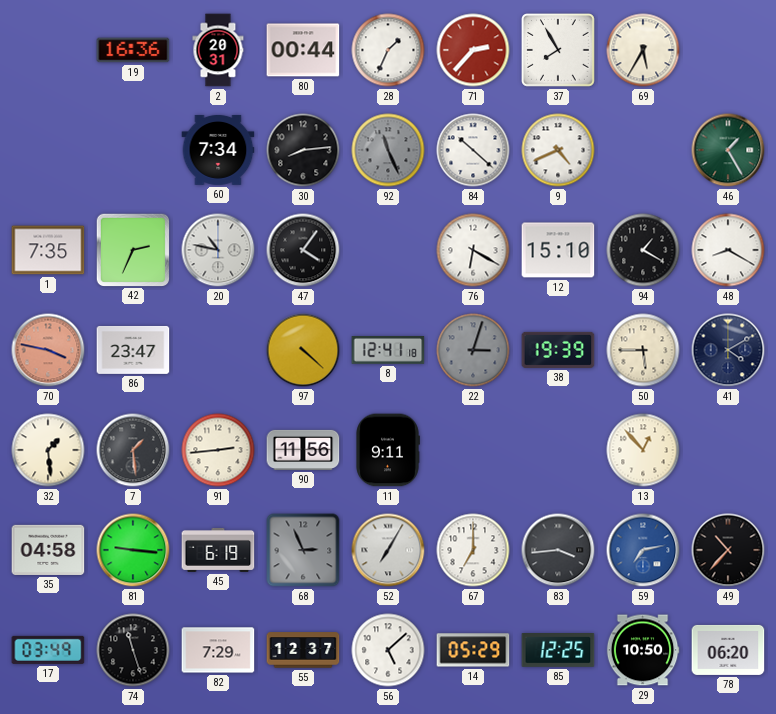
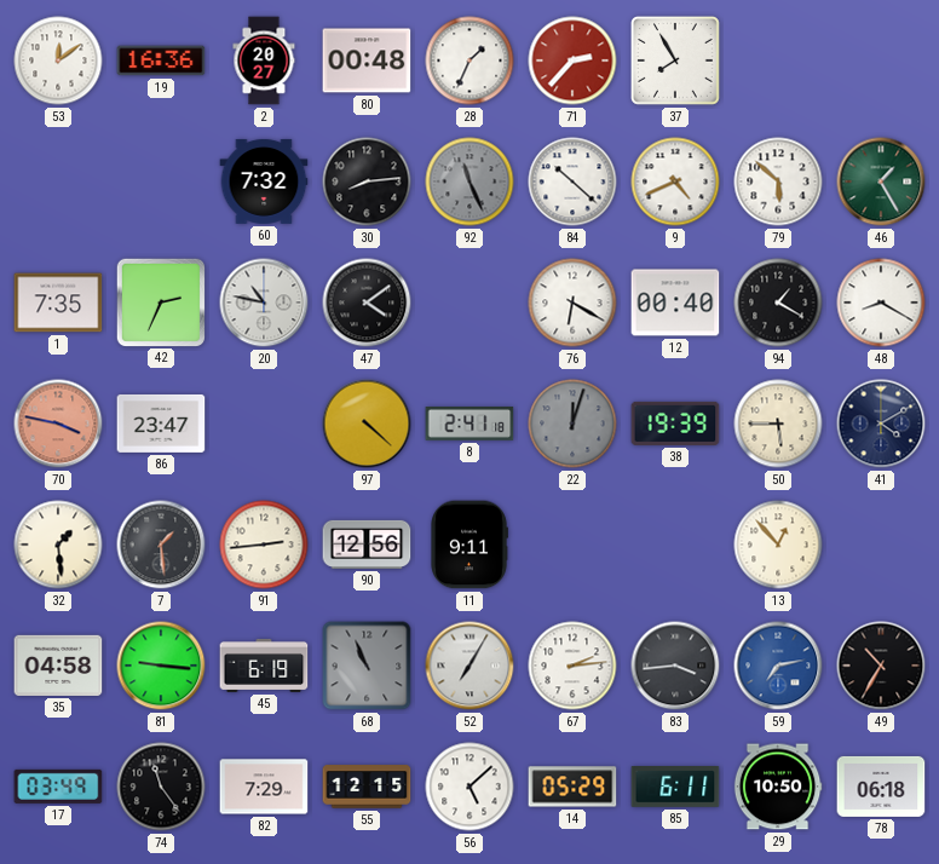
53: none -> 12:09 (58, 61)
2: 20:31 -> 20:27 (264, 61)
80: 00:44 -> 00:48 (367, 61)
69: 5:35 -> none (643, 50)
60: 7:34 -> 7:32 (264, 182)
79: none -> 5:52 (778, 182)
47: 4:06 -> 4:09 (367, 303)
12: 15:10 -> 00:40 (675, 303)
8: 12:41 -> 2:41 (469, 425)
22: 3:03 -> 12:03 (572, 424)
90: 11:56 -> 12:56 (367, 545)
68: 2:56 -> 10:56 (367, 666)
67: 7:00 -> 2:14 (572, 666)
49: 10:37 -> 10:35 (881, 666)
74: 11:27 -> 11:24 (161, 787)
55: 12:37 -> 12:15 (367, 787)
85: 12:25 -> 6:11 (675, 788)
78: 06:20 -> 06:18 (881, 787)
